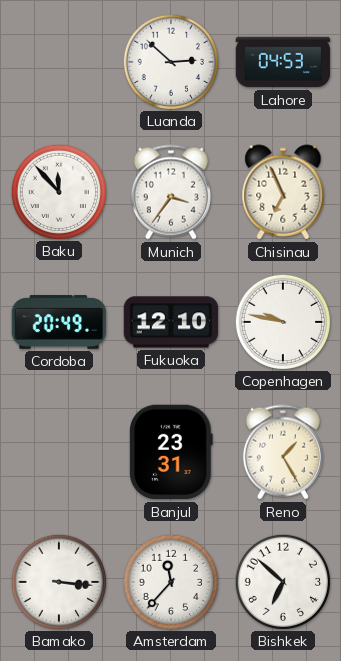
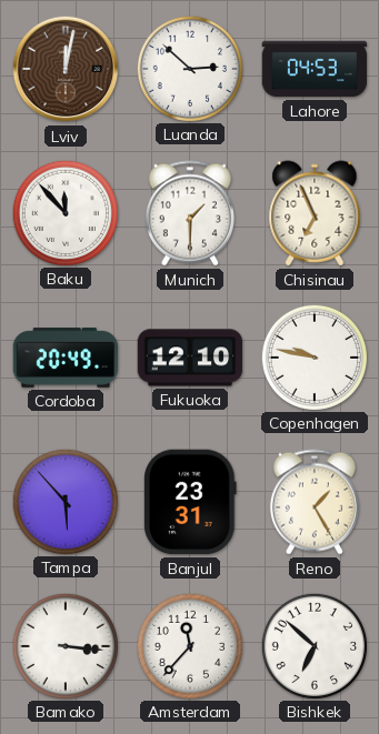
Lviv: none -> 12:02 (66, 69)
Munich: 3:36 -> 1:30 (190, 213)
Tampa: none -> 5:53 (64, 501)
